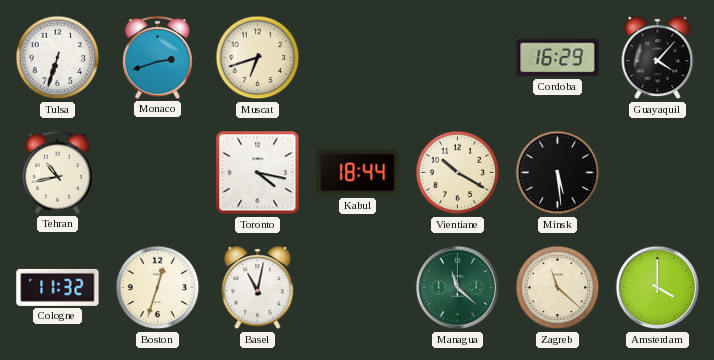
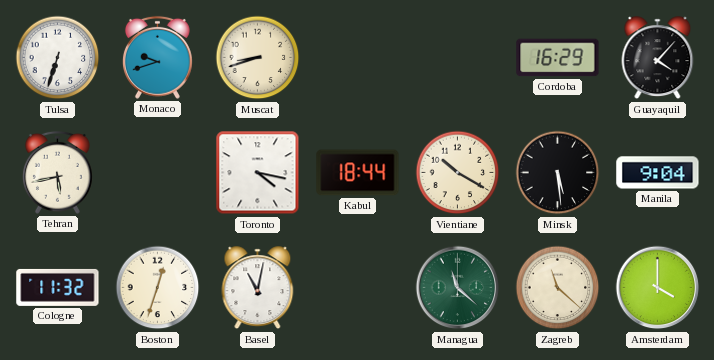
Monaco: 2:42 -> 9:42 (157, 57)
Muscat: 6:42 -> 8:42 (258, 58)
Tehran: 10:43 -> 5:43 (57, 172)
Manila: none -> 9:04 (658, 173)
